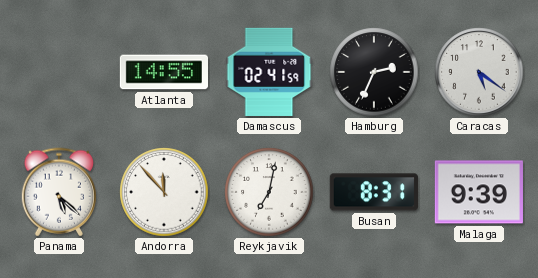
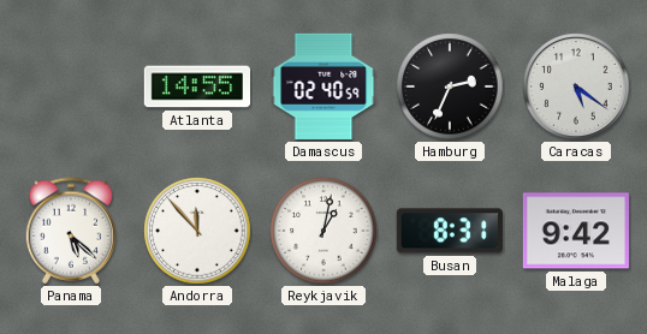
Damascus: 02:41 -> 02:40 (323, 87)
Reykjavik: 7:02 -> 1:02 (323, 231)
Malaga: 9:39 -> 9:42 (576, 231)
